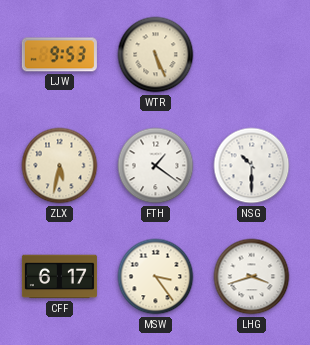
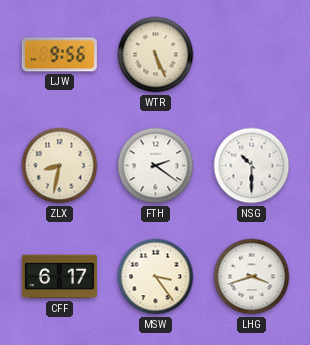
LJW: 9:53 -> 9:56 (59, 55)
ZLX: 5:32 -> 8:32 (60, 166)
FTH: 1:21 -> 2:21 (156, 166)
